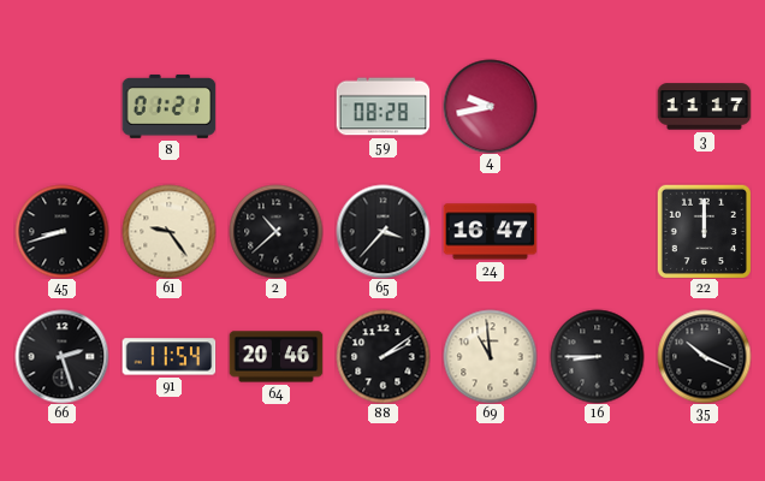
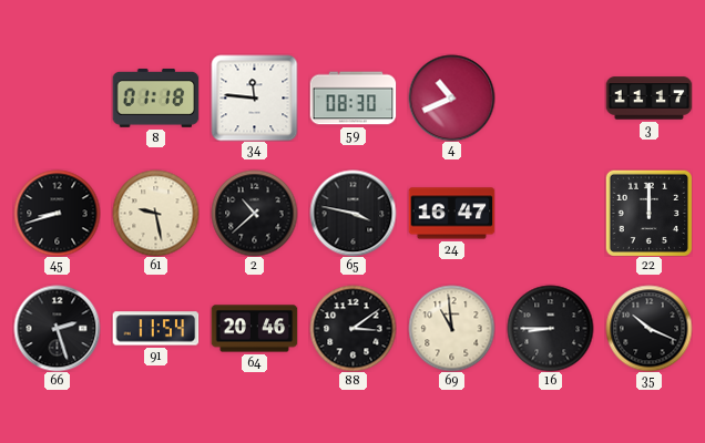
8: 01:21 -> 01:18 (155, 97)
34: none -> 11:46 (254, 97)
59: 08:28 -> 08:30 (352, 99)
4: 9:43 -> 10:41 (451, 97)
61: 9:24 -> 9:28 (155, 213)
65: 3:37 -> 3:47 (352, 213)
88: 2:09 -> 3:09 (352, 328)
